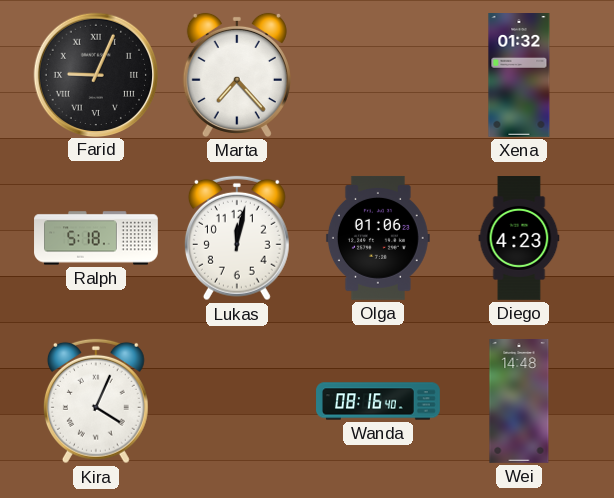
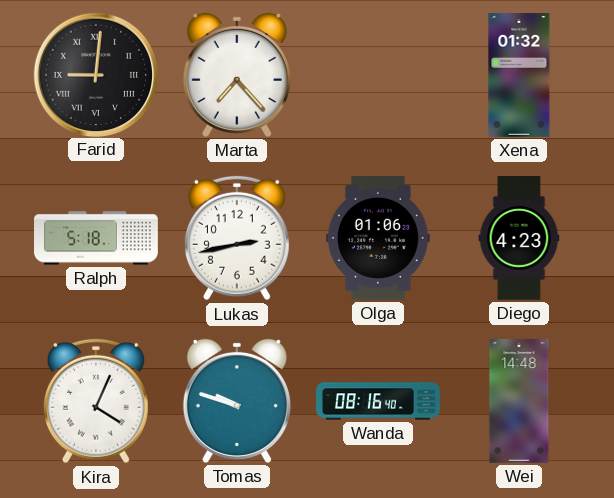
Farid: 9:04 -> 9:01 (95, 74)
Lukas: 12:02 -> 2:43 (237, 238)
Tomas: none -> 9:48 (237, 401)
